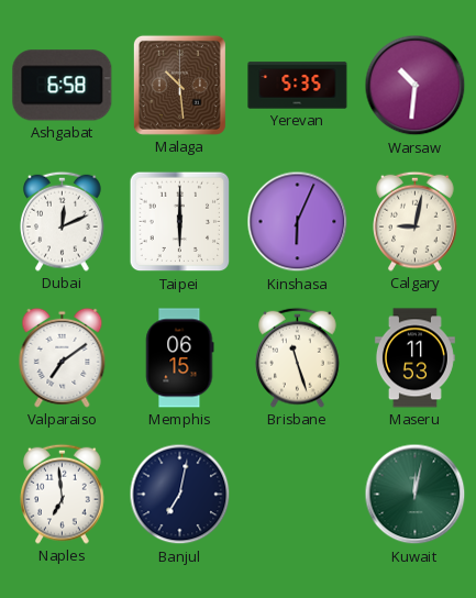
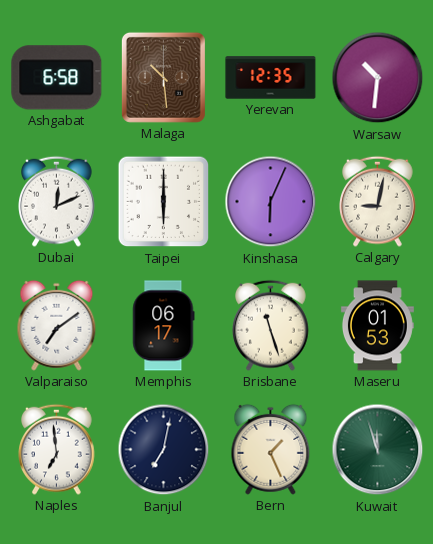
Yerevan: 5:35 -> 12:35 (271, 78)
Memphis: 06:15 -> 06:17 (164, 326)
Maseru: 11:53 -> 01:53 (377, 326)
Bern: none -> 1:26 (271, 449)
Kuwait: 12:02 -> 11:57 (378, 450)
